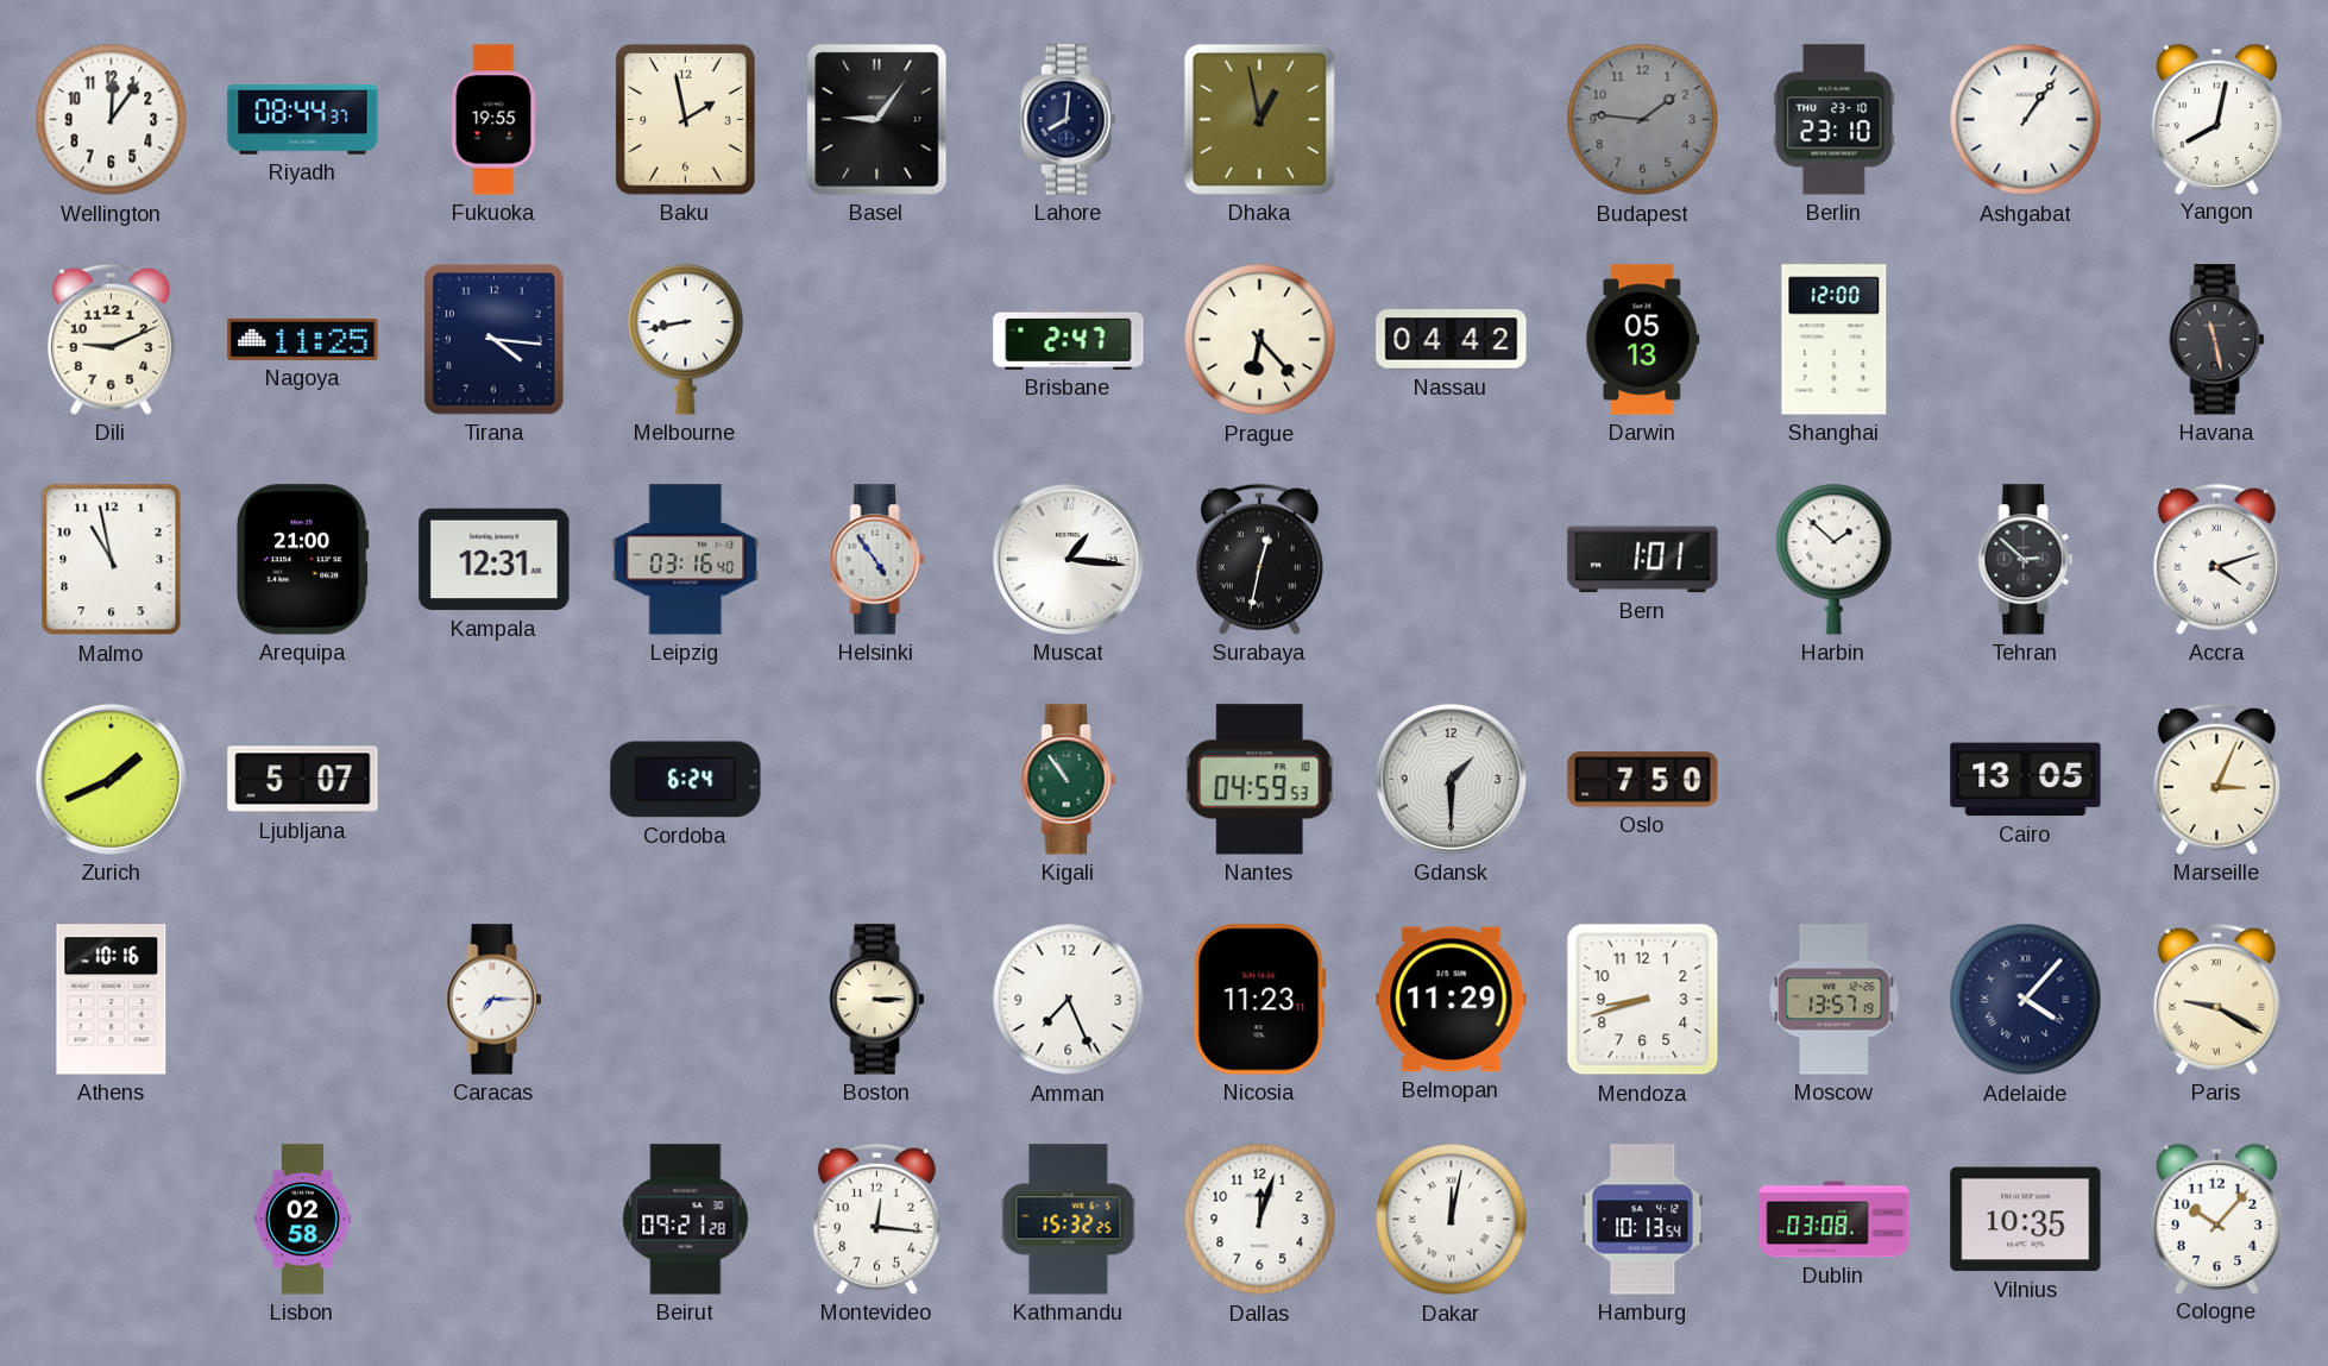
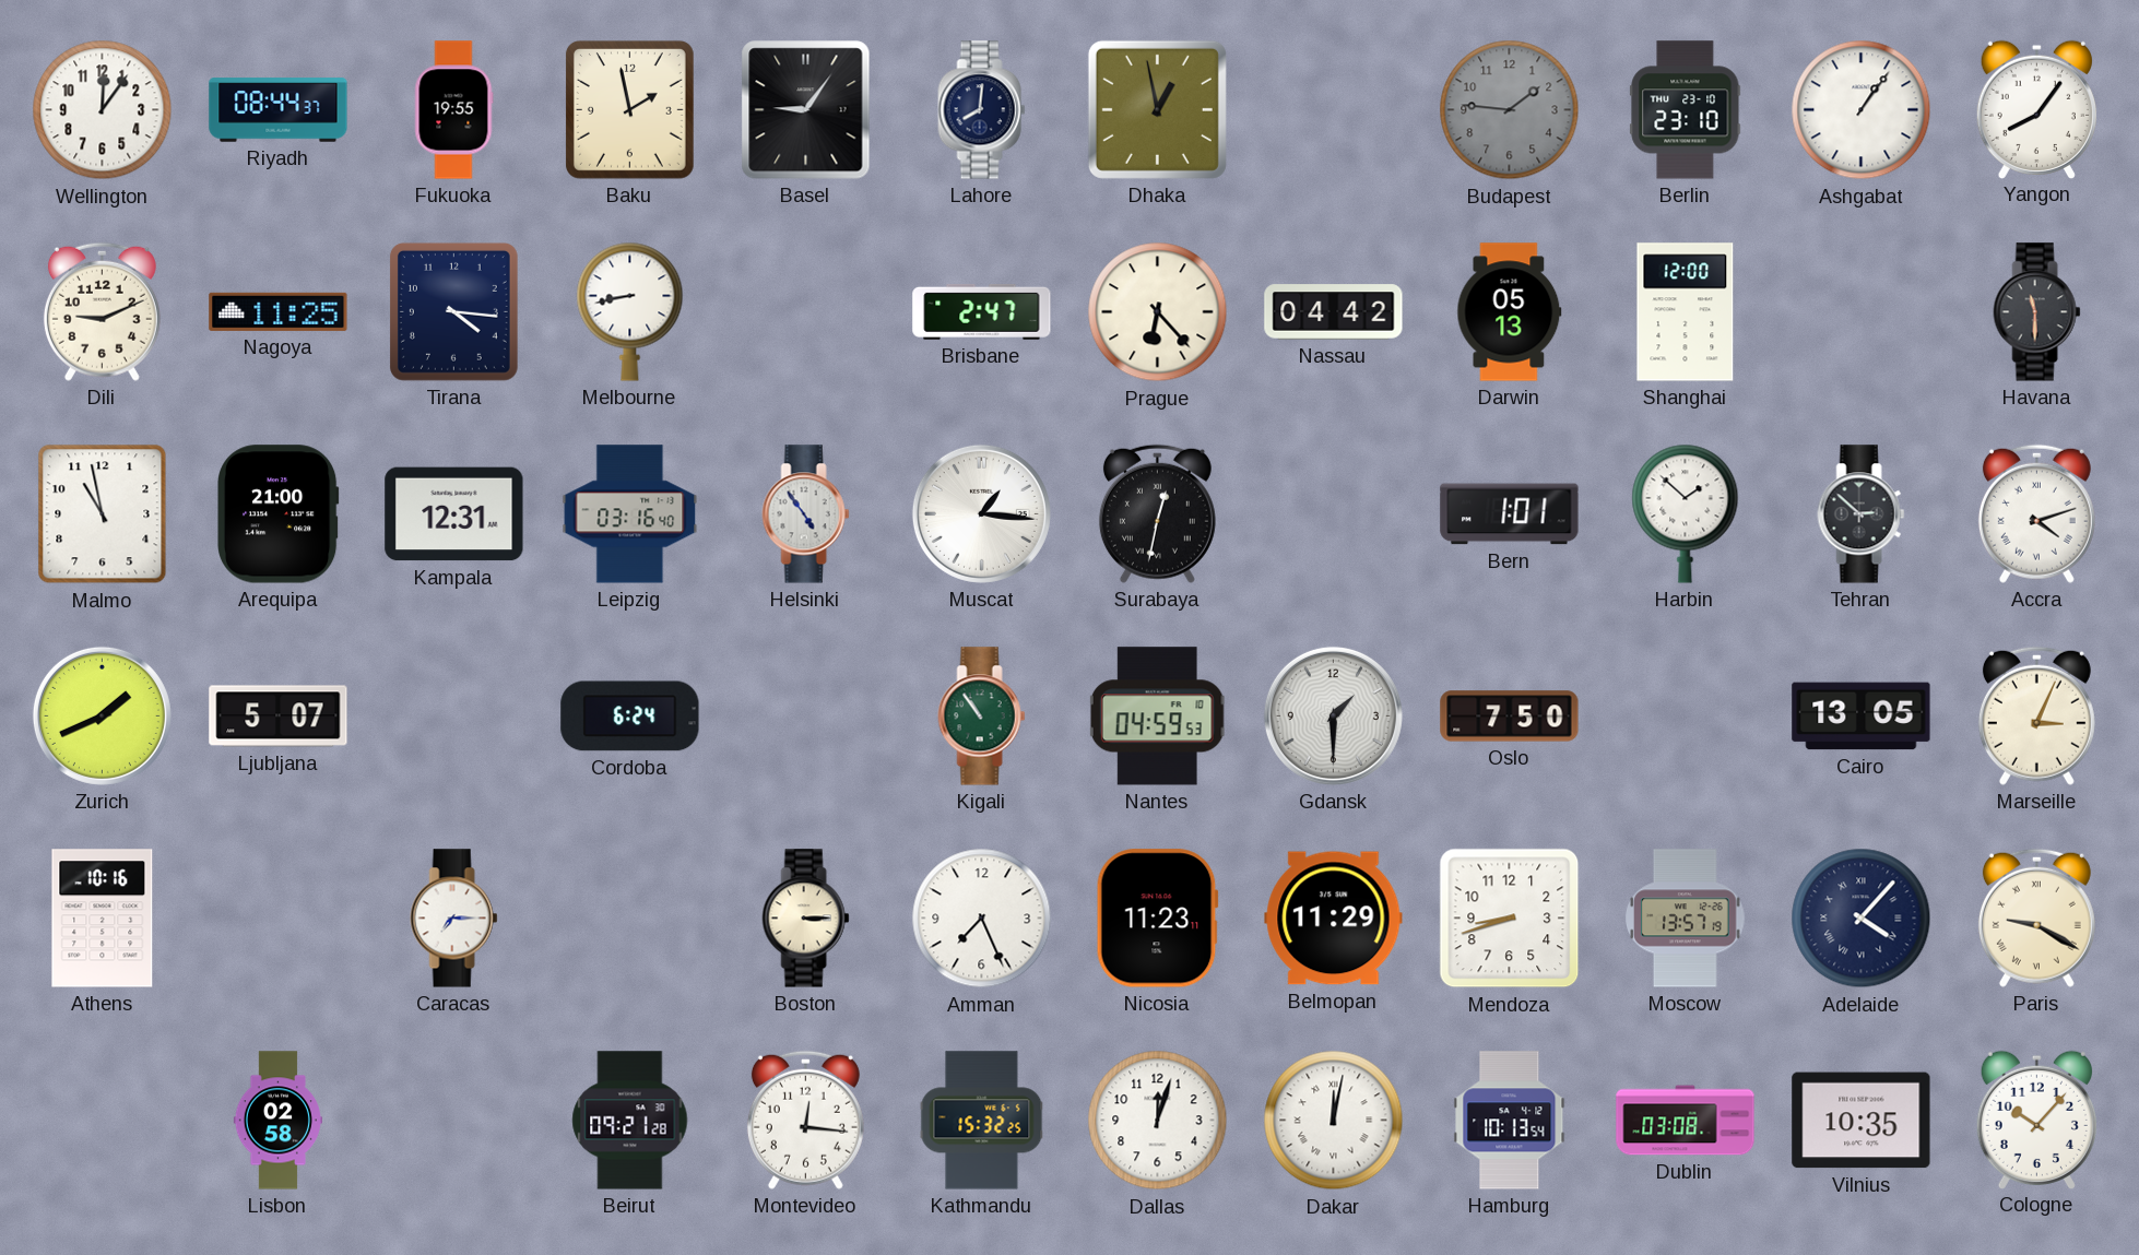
Yangon: 8:02 -> 8:06 (2036, 109)
Havana: 11:28 -> 11:30 (2037, 312)
